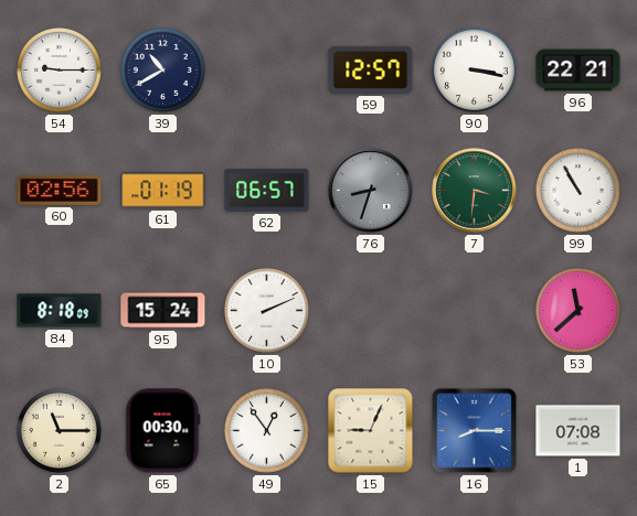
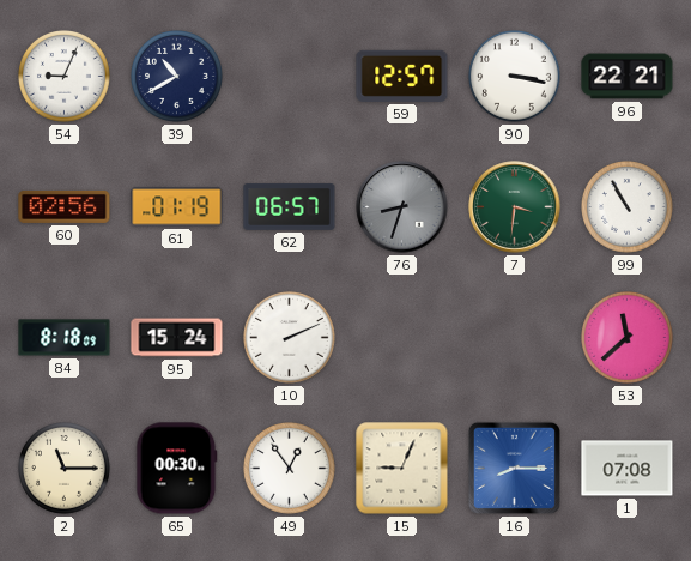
54: 9:15 -> 9:04 (65, 77)
